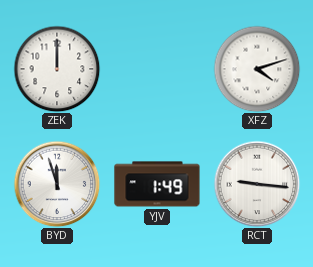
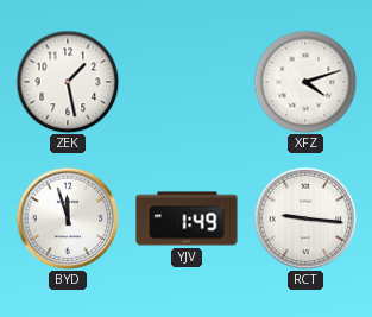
ZEK: 12:00 -> 1:28 (68, 82)
